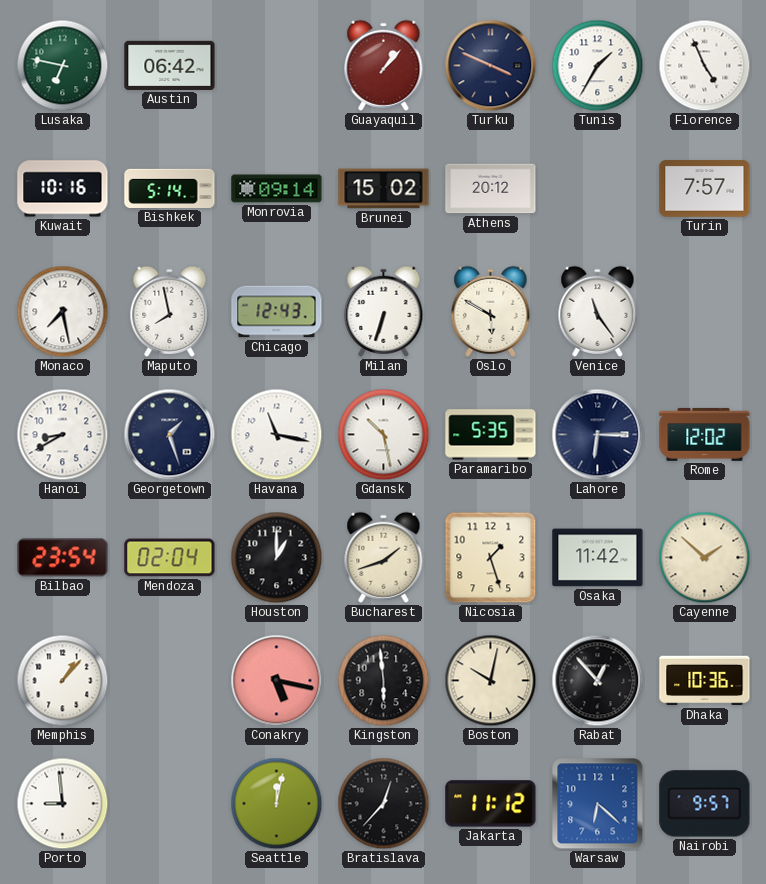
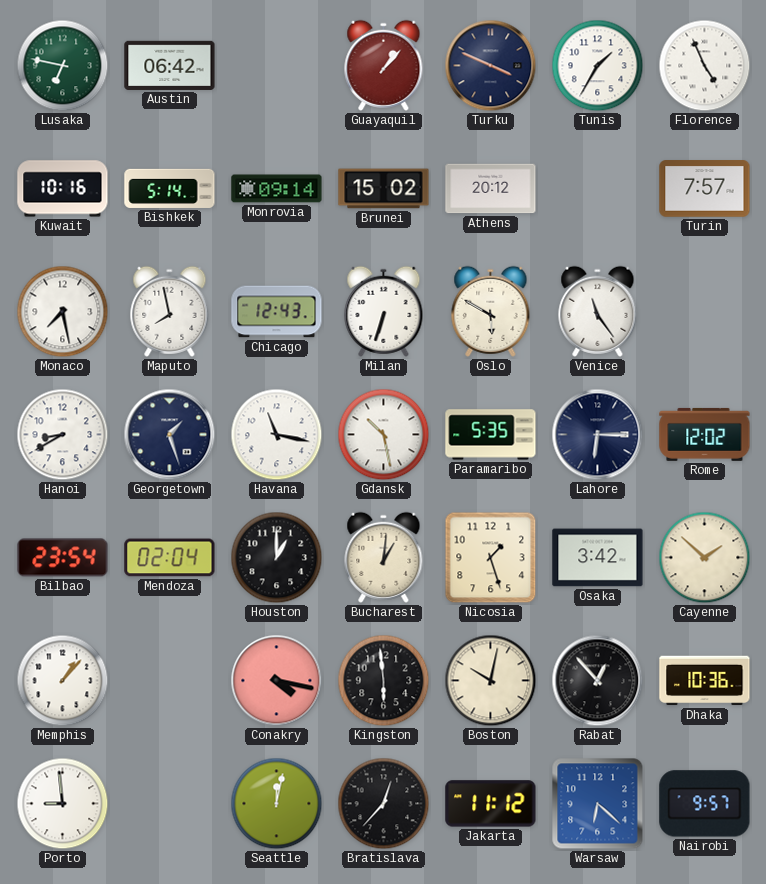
Bucharest: 1:42 -> 1:01 (384, 557)
Osaka: 11:42 -> 3:42 (598, 558)
Conakry: 5:17 -> 4:17 (277, 681)
